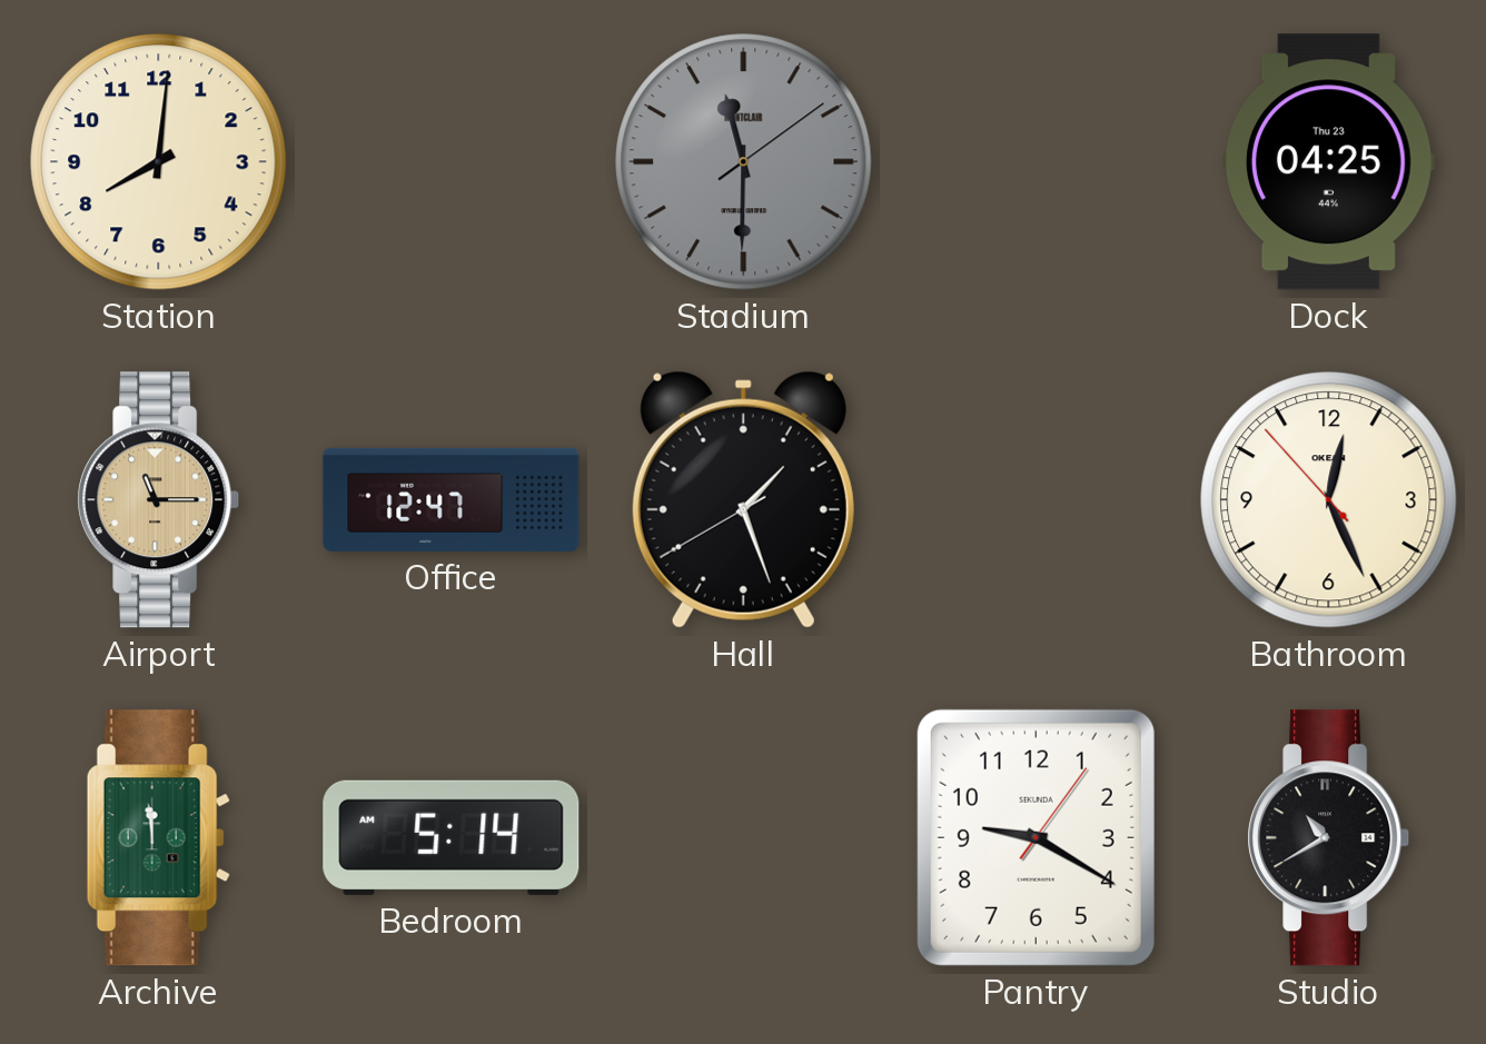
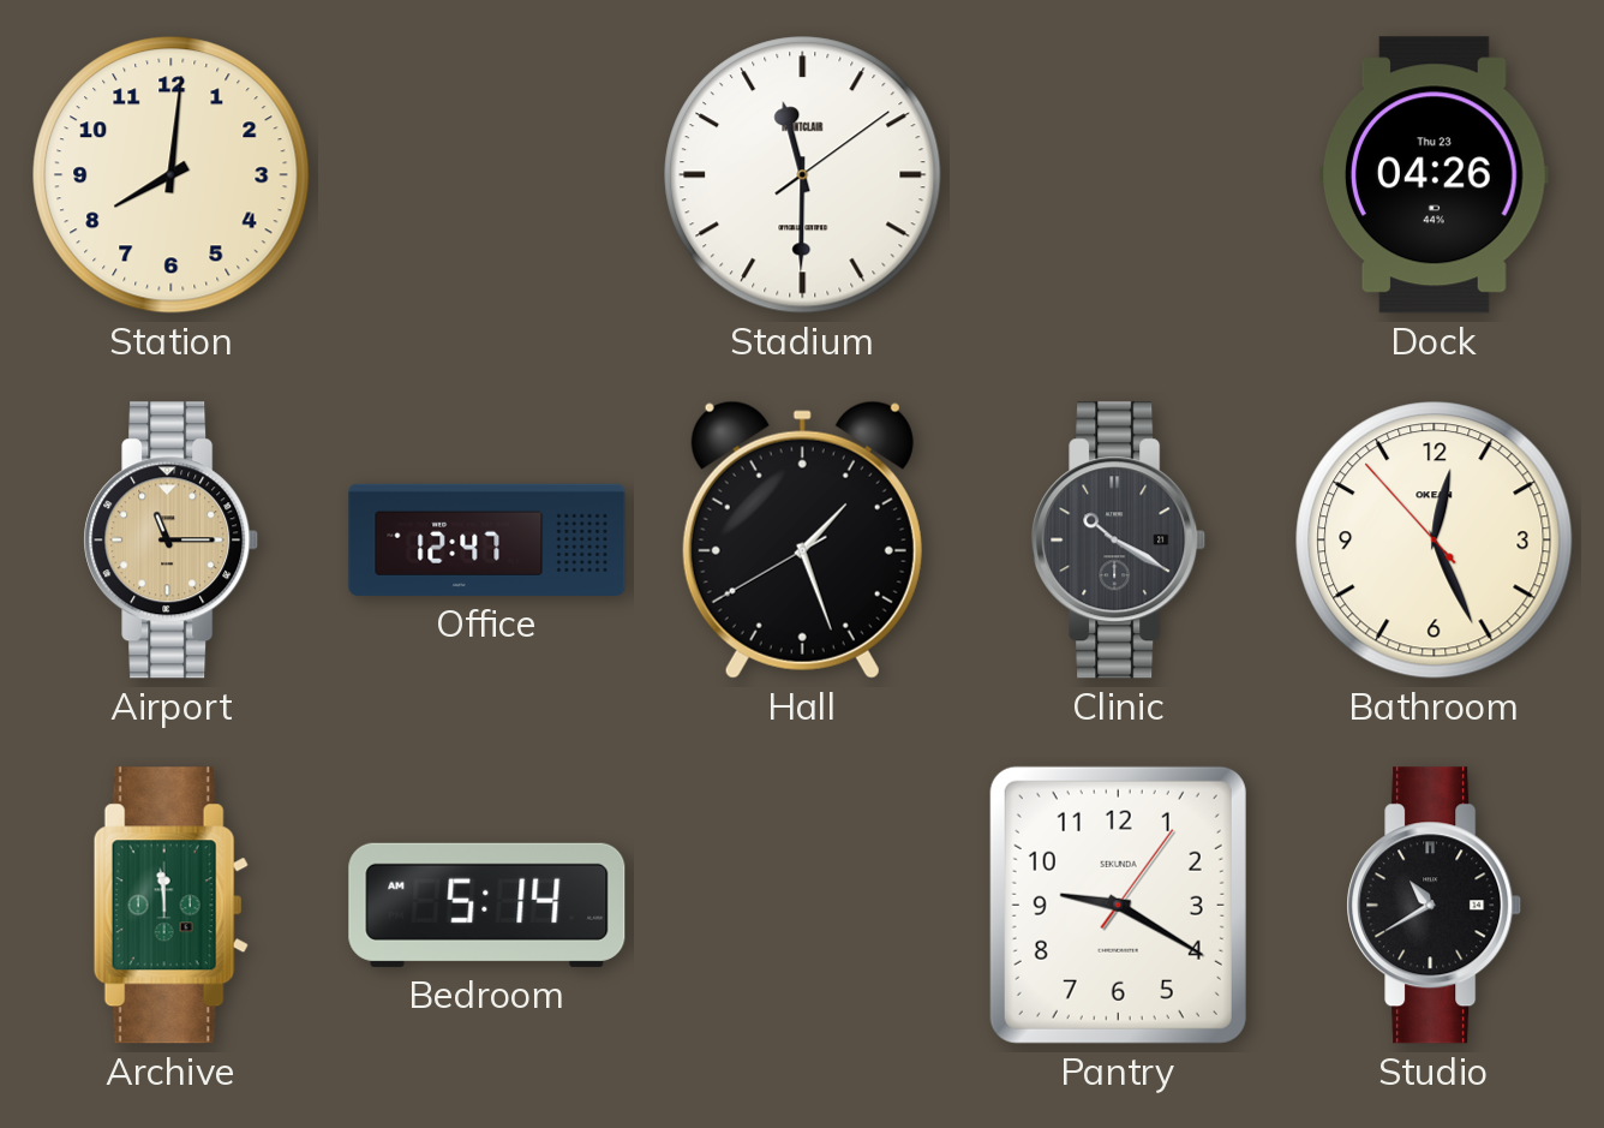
Stadium dial: grey -> white (803, 175)
Dock: 04:25 -> 04:26 (1435, 175)
Clinic: none -> 10:20 (1119, 541)
